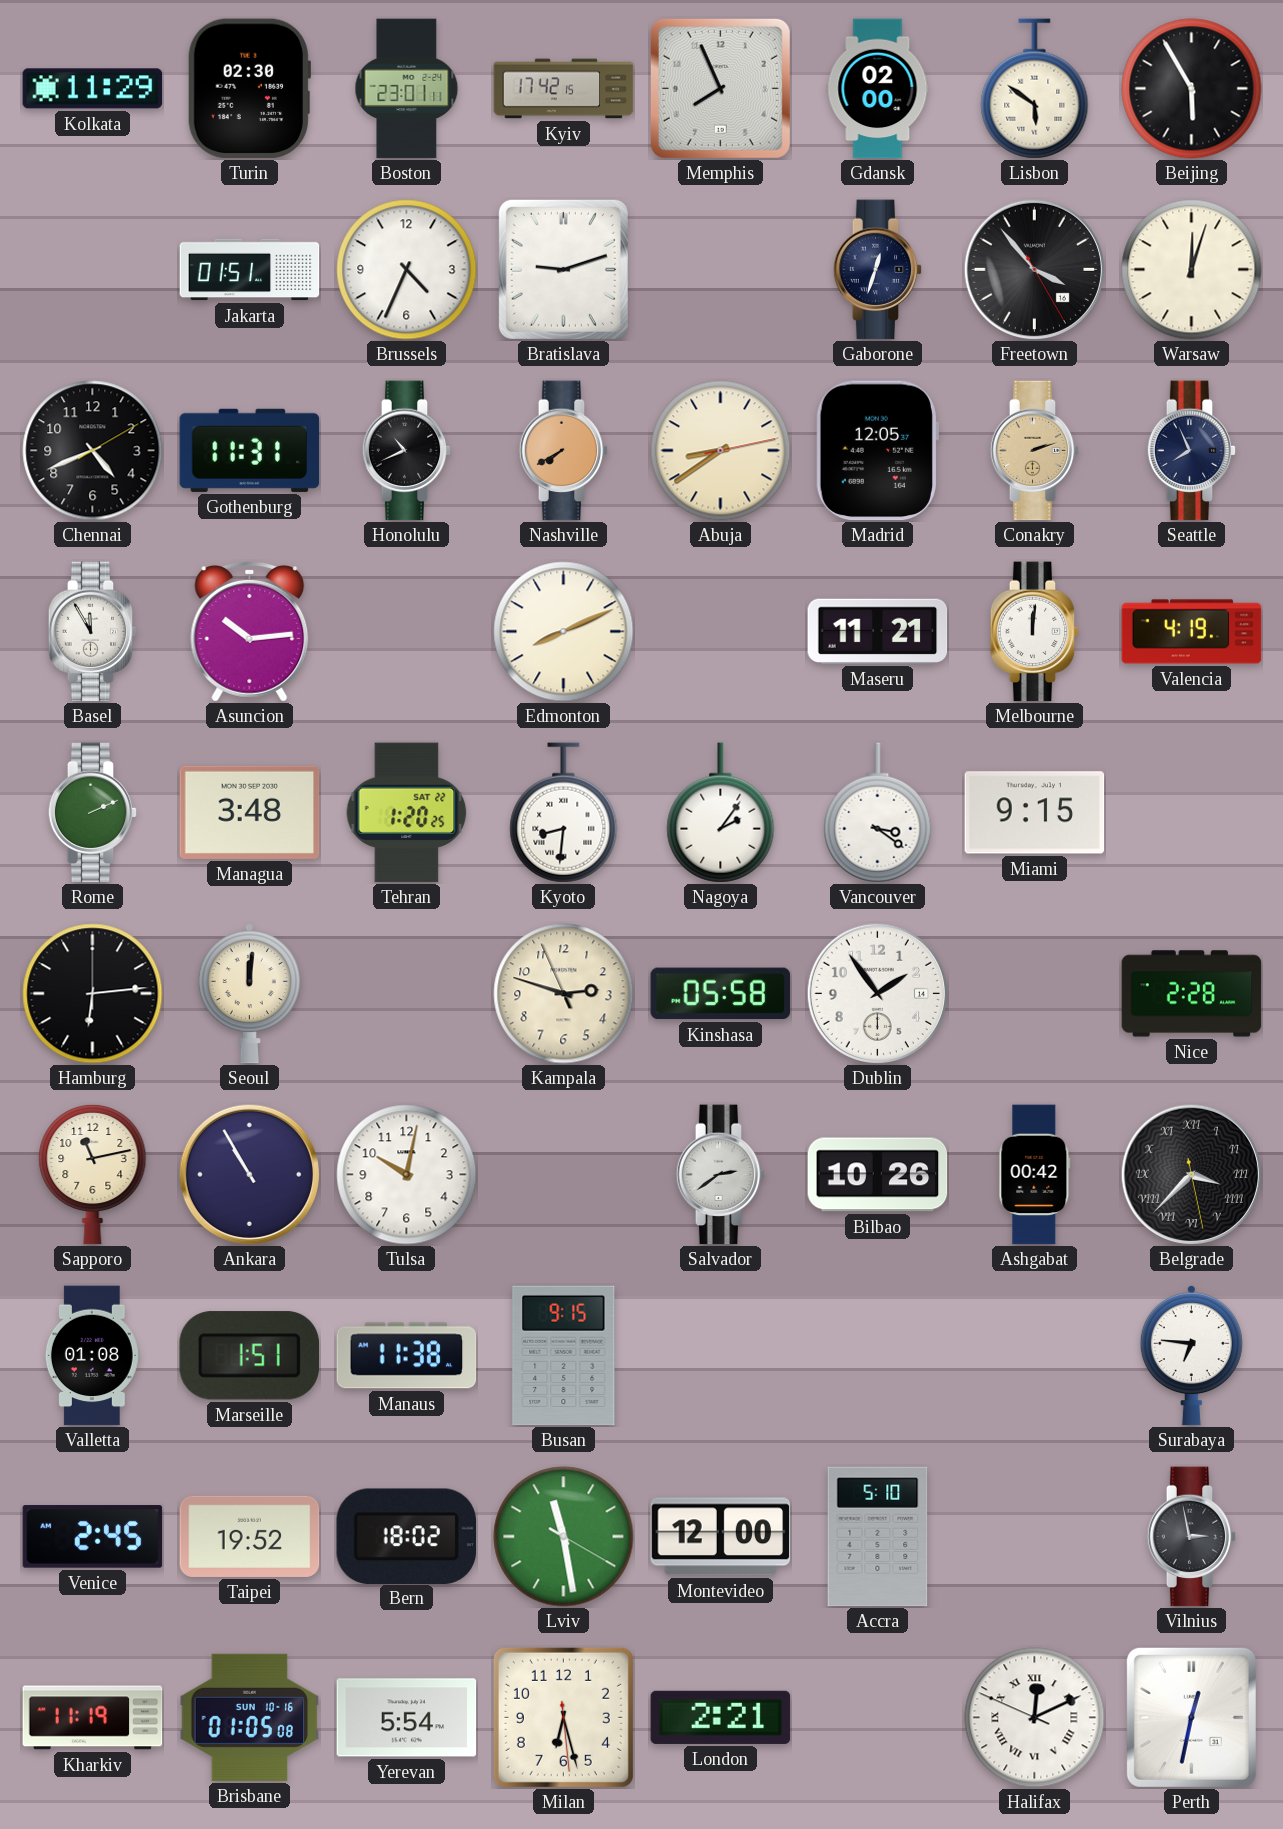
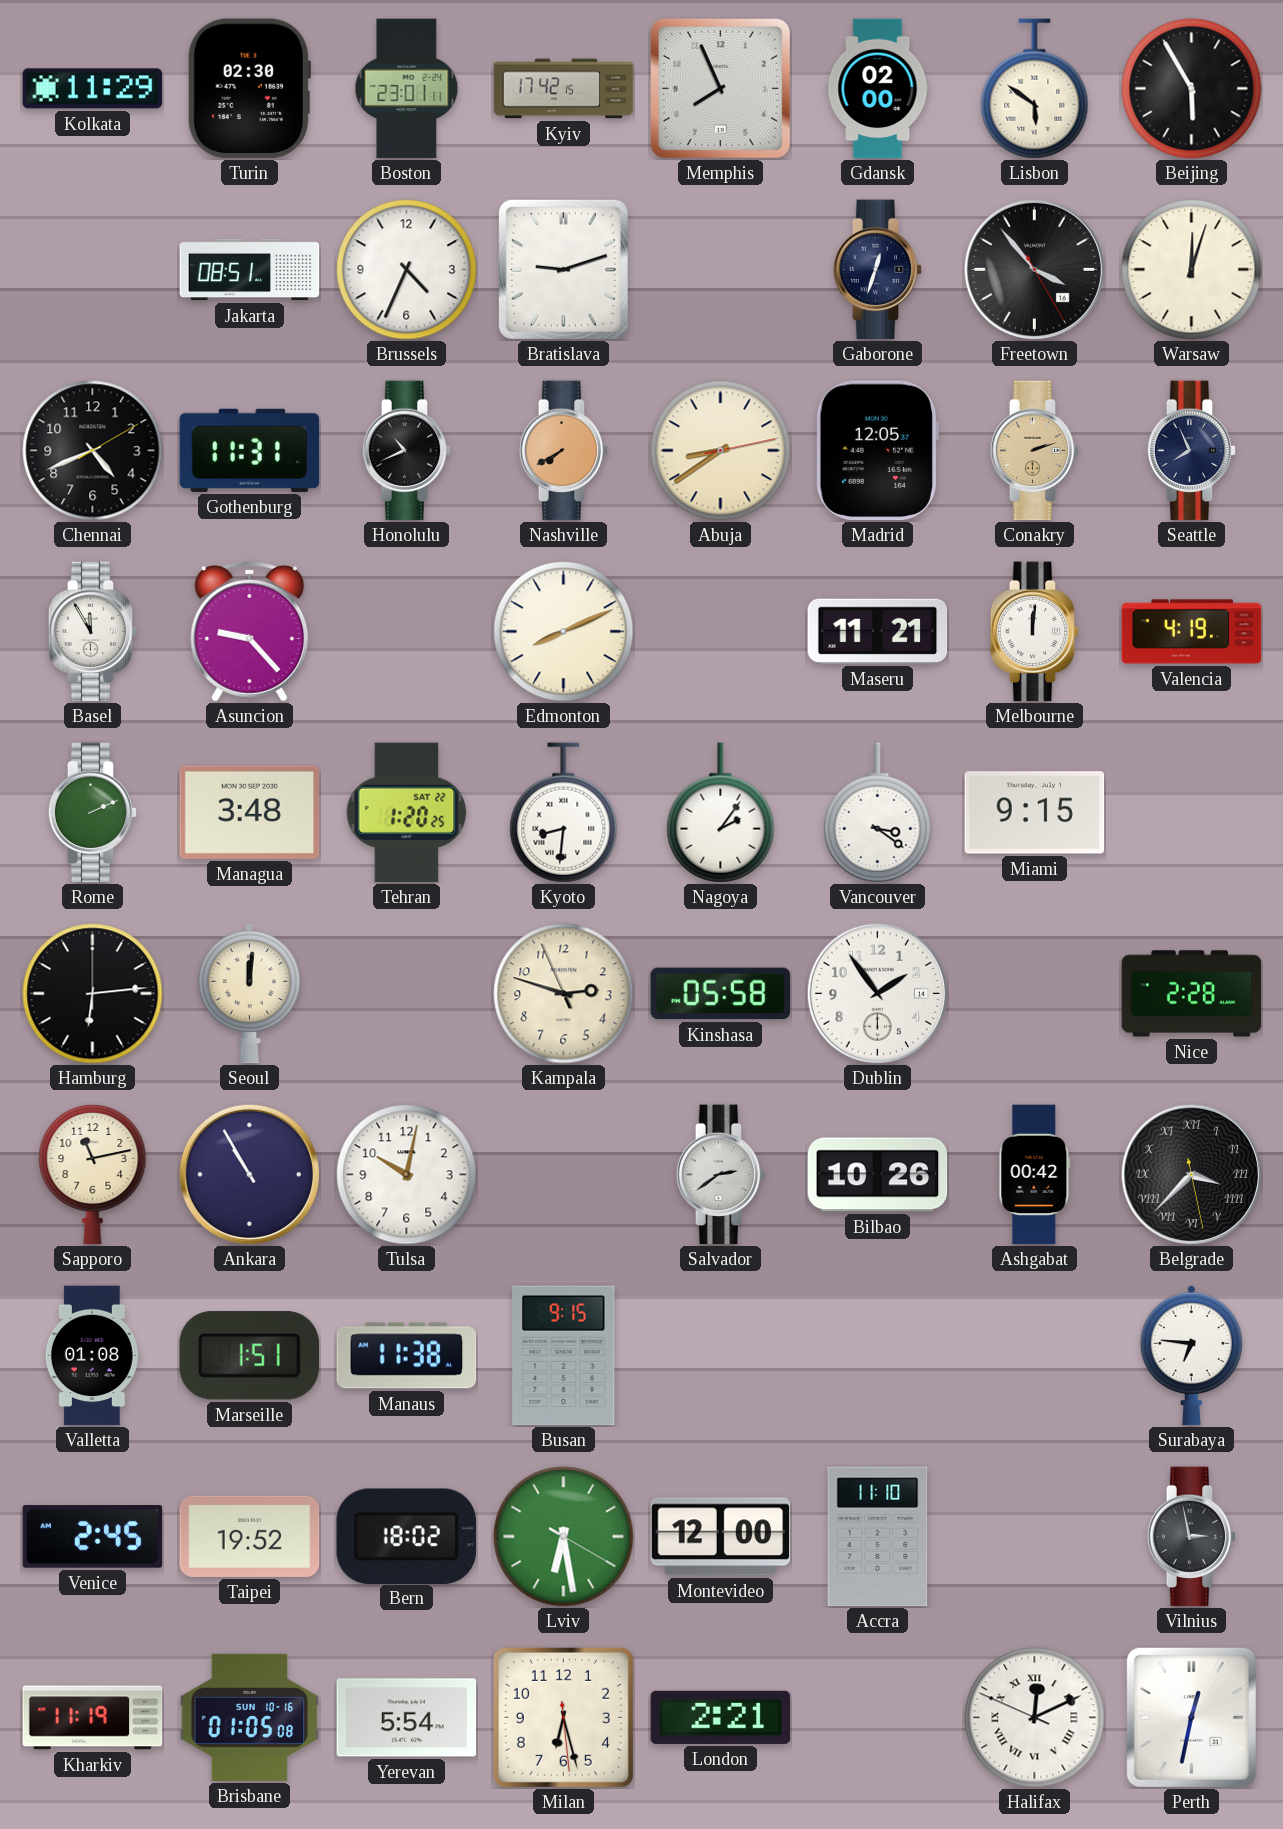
Jakarta: 01:51 -> 08:51 (250, 270)
Asuncion: 10:14 -> 9:23 (250, 632)
Lviv: 11:28 -> 6:28 (564, 1537)
Accra: 5:10 -> 11:10 (878, 1537)
